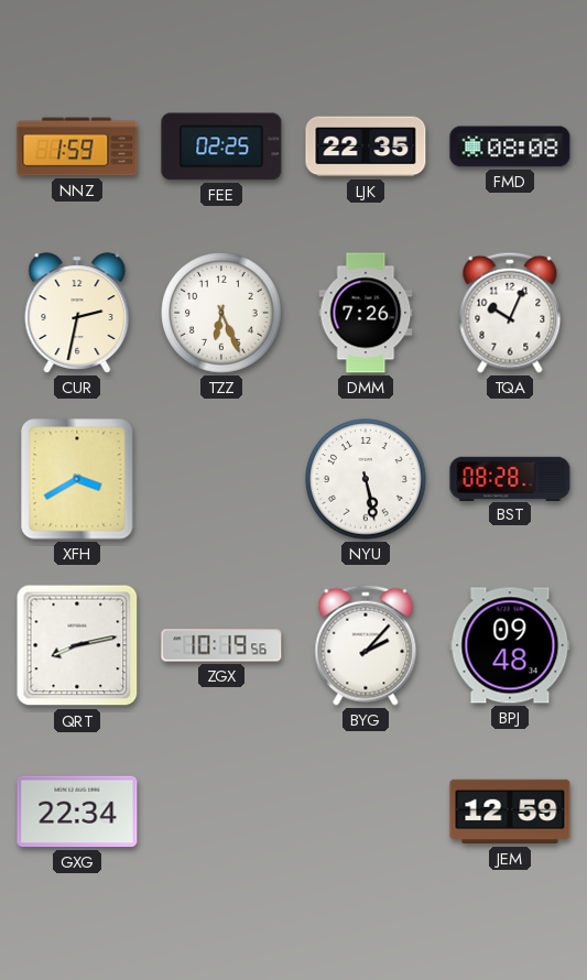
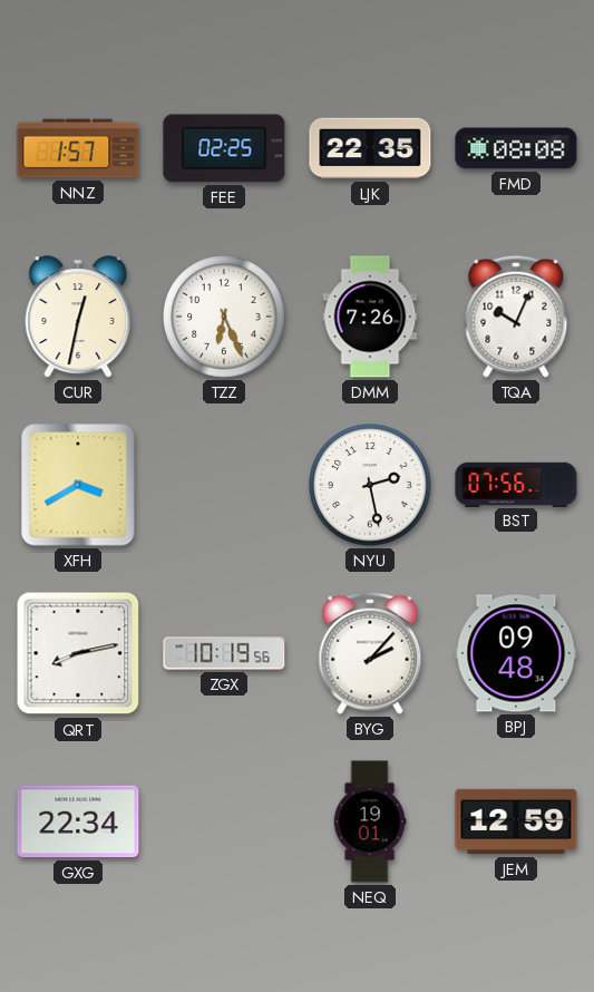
NNZ: 1:59 -> 1:57 (78, 148)
CUR: 2:32 -> 12:32 (78, 317)
NYU: 5:28 -> 2:28 (370, 485)
BST: 08:28 -> 07:56 (516, 484)
NEQ: none -> 19:01 (370, 821)
